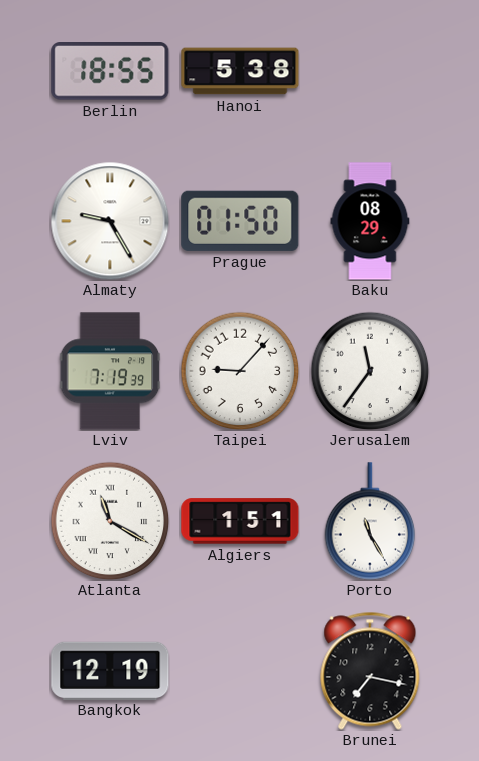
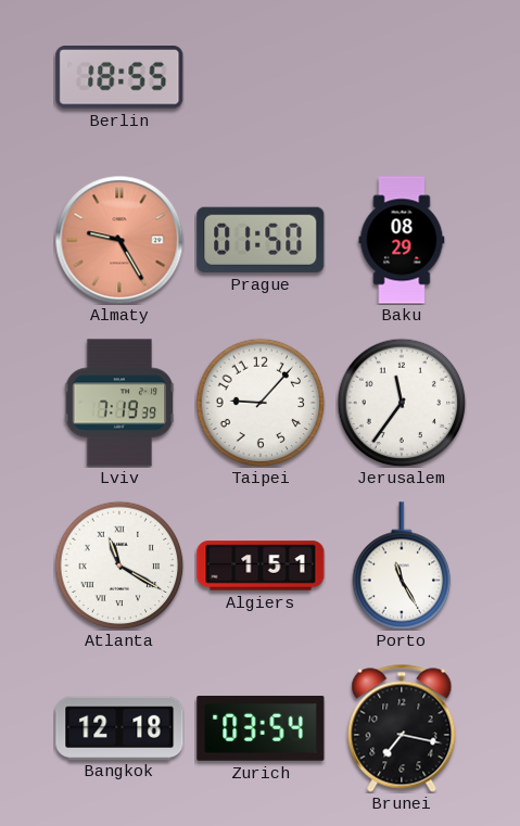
Hanoi: 5:38 -> none (240, 71)
Almaty dial: white -> salmon (119, 240)
Bangkok: 12:19 -> 12:18 (119, 727)
Zurich: none -> 03:54 (261, 729)
